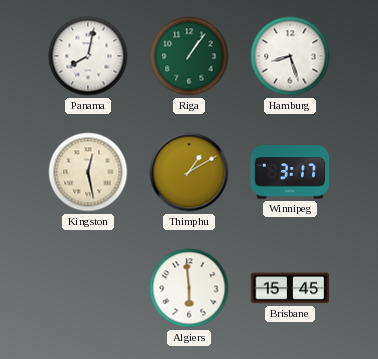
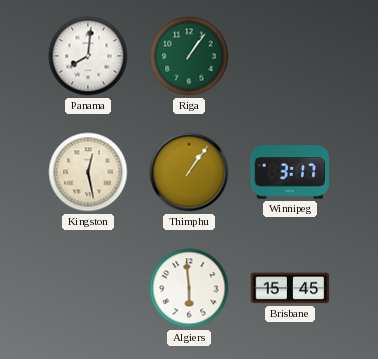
Panama: 8:02 -> 8:01 (88, 56)
Hamburg: 8:27 -> none (290, 56)
Thimphu: 1:10 -> 1:06 (189, 172)
